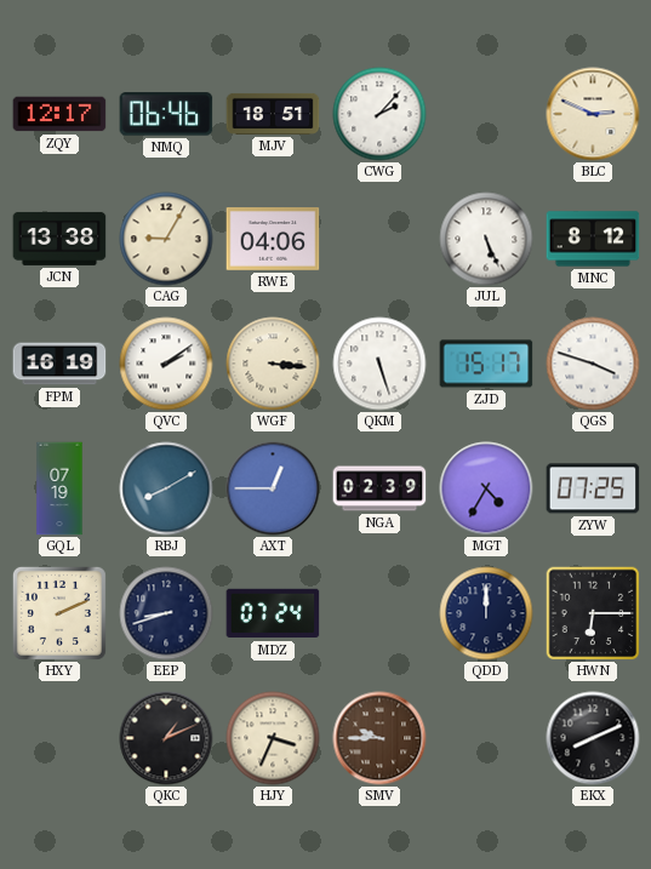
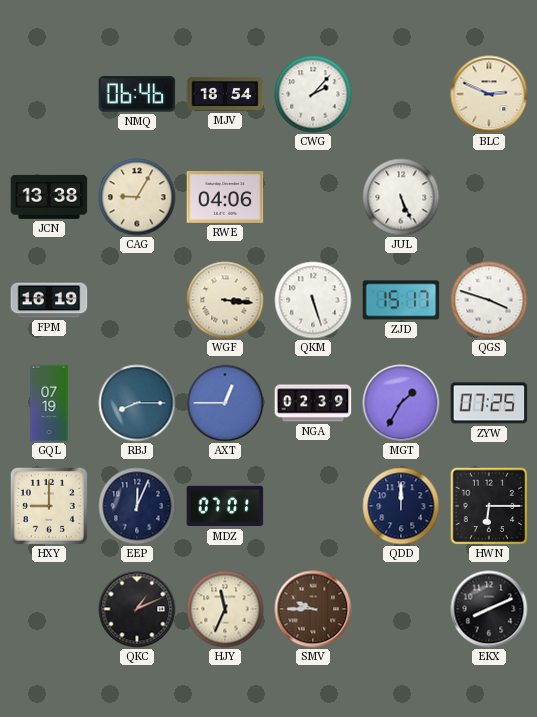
ZQY: 12:17 -> none (59, 114)
MJV: 18:51 -> 18:54 (225, 94)
MNC: 8:12 -> none (593, 239)
QVC: 2:09 -> none (166, 364)
RBJ: 8:10 -> 8:15 (137, 403)
MGT: 4:35 -> 1:35 (401, 403)
HXY: 2:11 -> 9:00 (49, 506)
EEP: 8:42 -> 12:04 (137, 506)
MDZ: 07:24 -> 07:01 (225, 506)
HJY: 3:34 -> 11:34 (225, 609)
